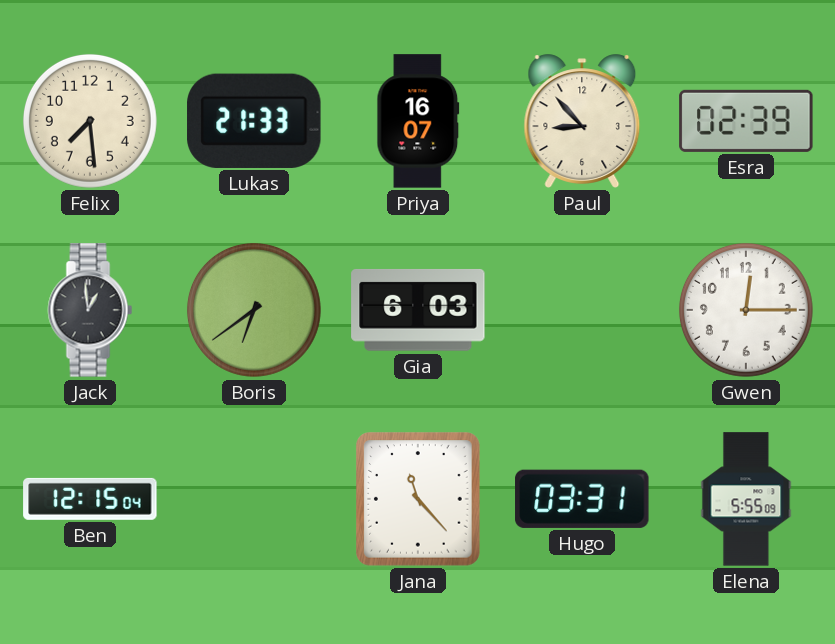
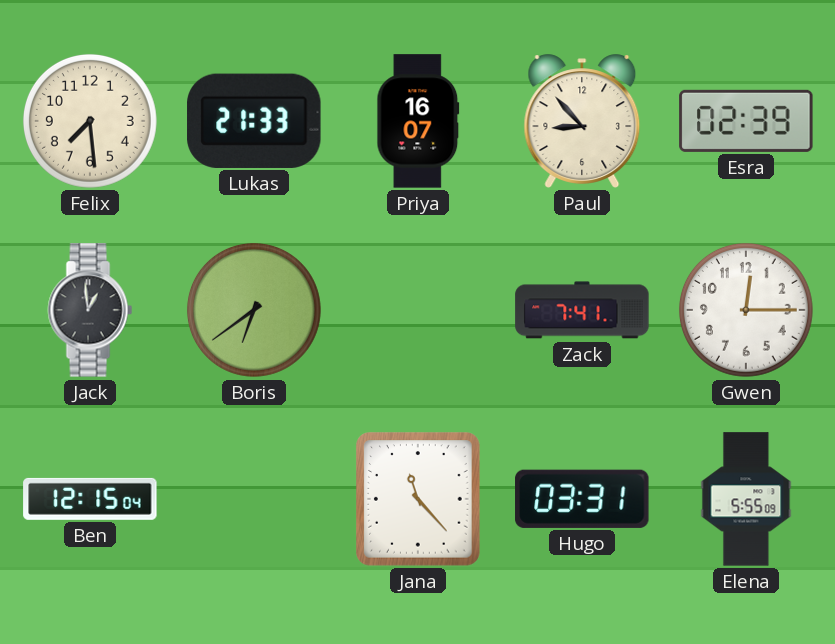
Gia: 6:03 -> none (418, 310)
Zack: none -> 7:41 (582, 310)
